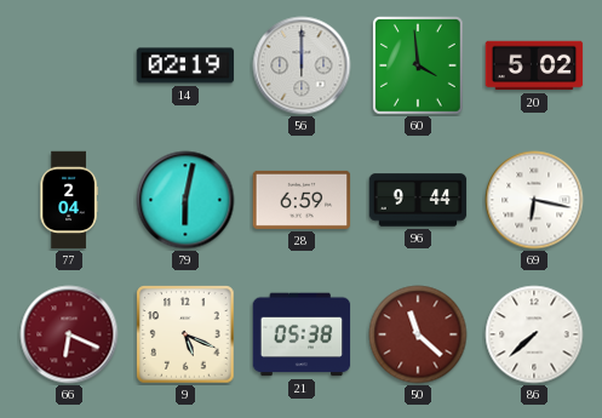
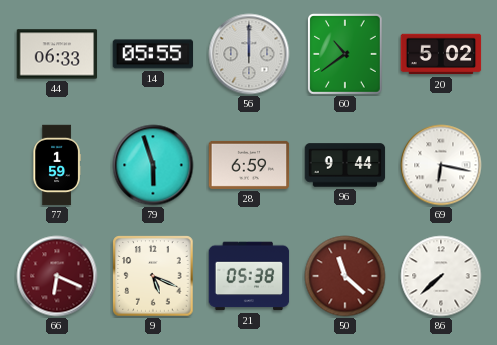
44: none -> 06:33 (57, 54)
14: 02:19 -> 05:55 (153, 54)
60: 3:59 -> 10:39 (346, 55)
77: 2:04 -> 1:59 (57, 165)
79: 6:02 -> 5:57 (153, 165)
